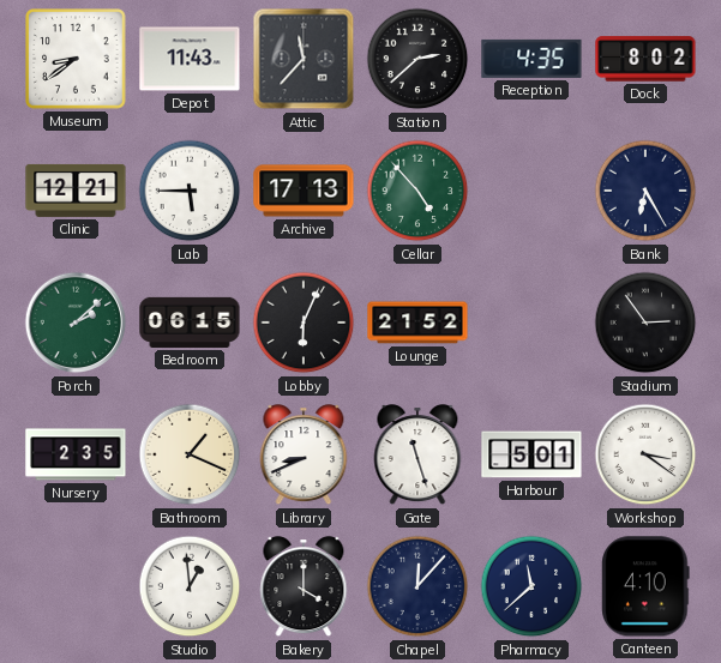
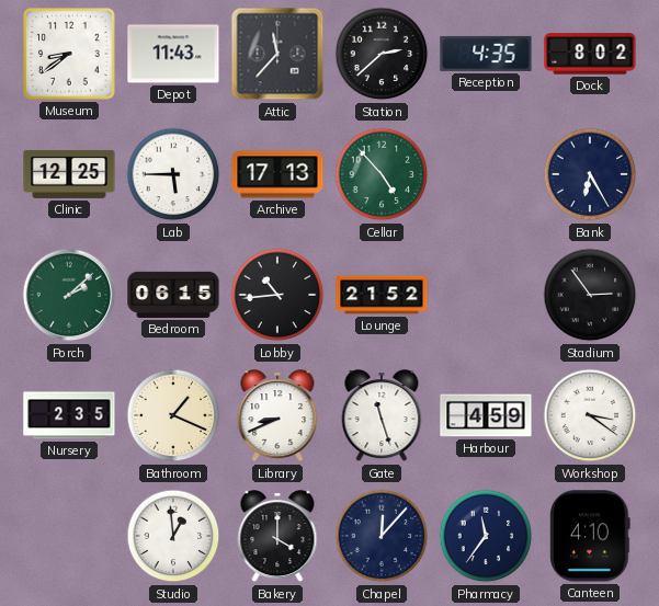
Clinic: 12:21 -> 12:25 (69, 174)
Lobby: 6:04 -> 10:44 (277, 295)
Harbour: 5:01 -> 4:59 (486, 415)
Pharmacy: 11:38 -> 11:36 (486, 536)
